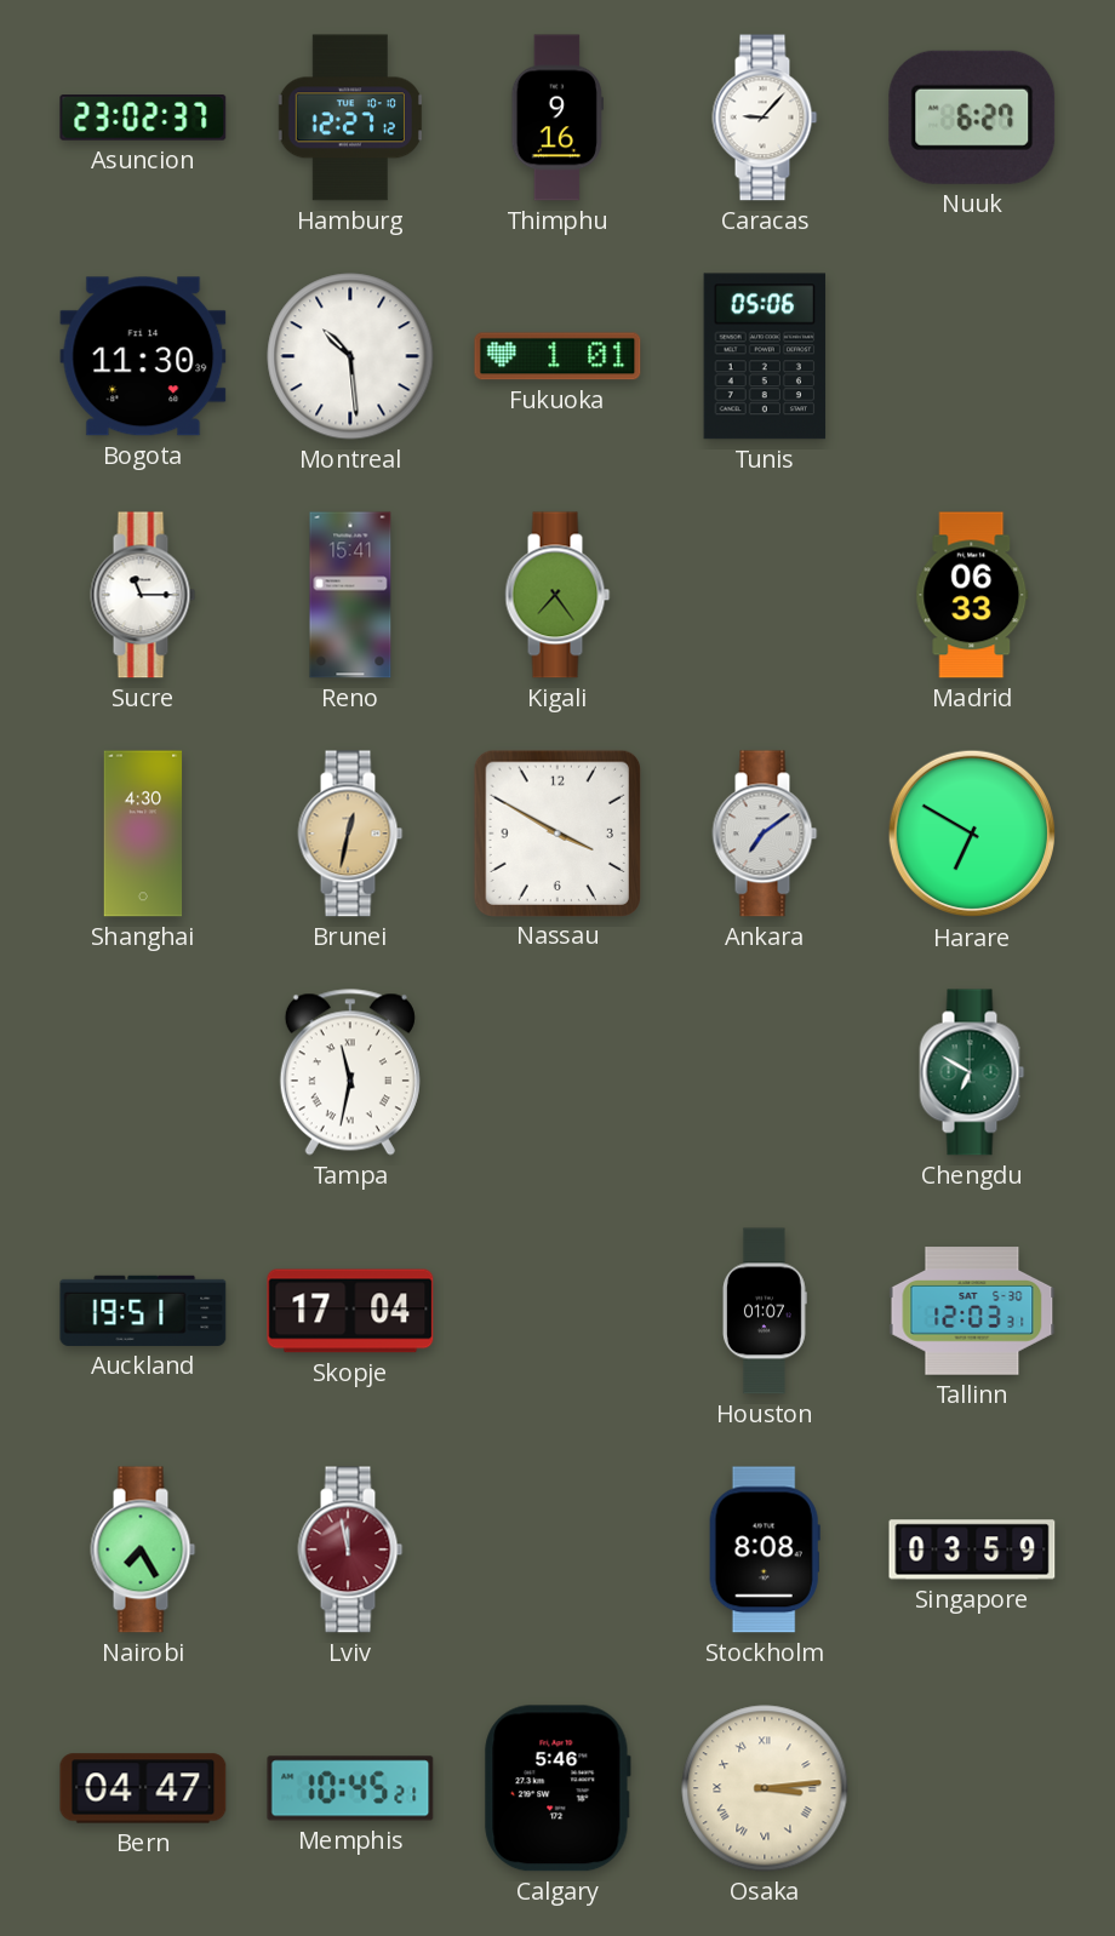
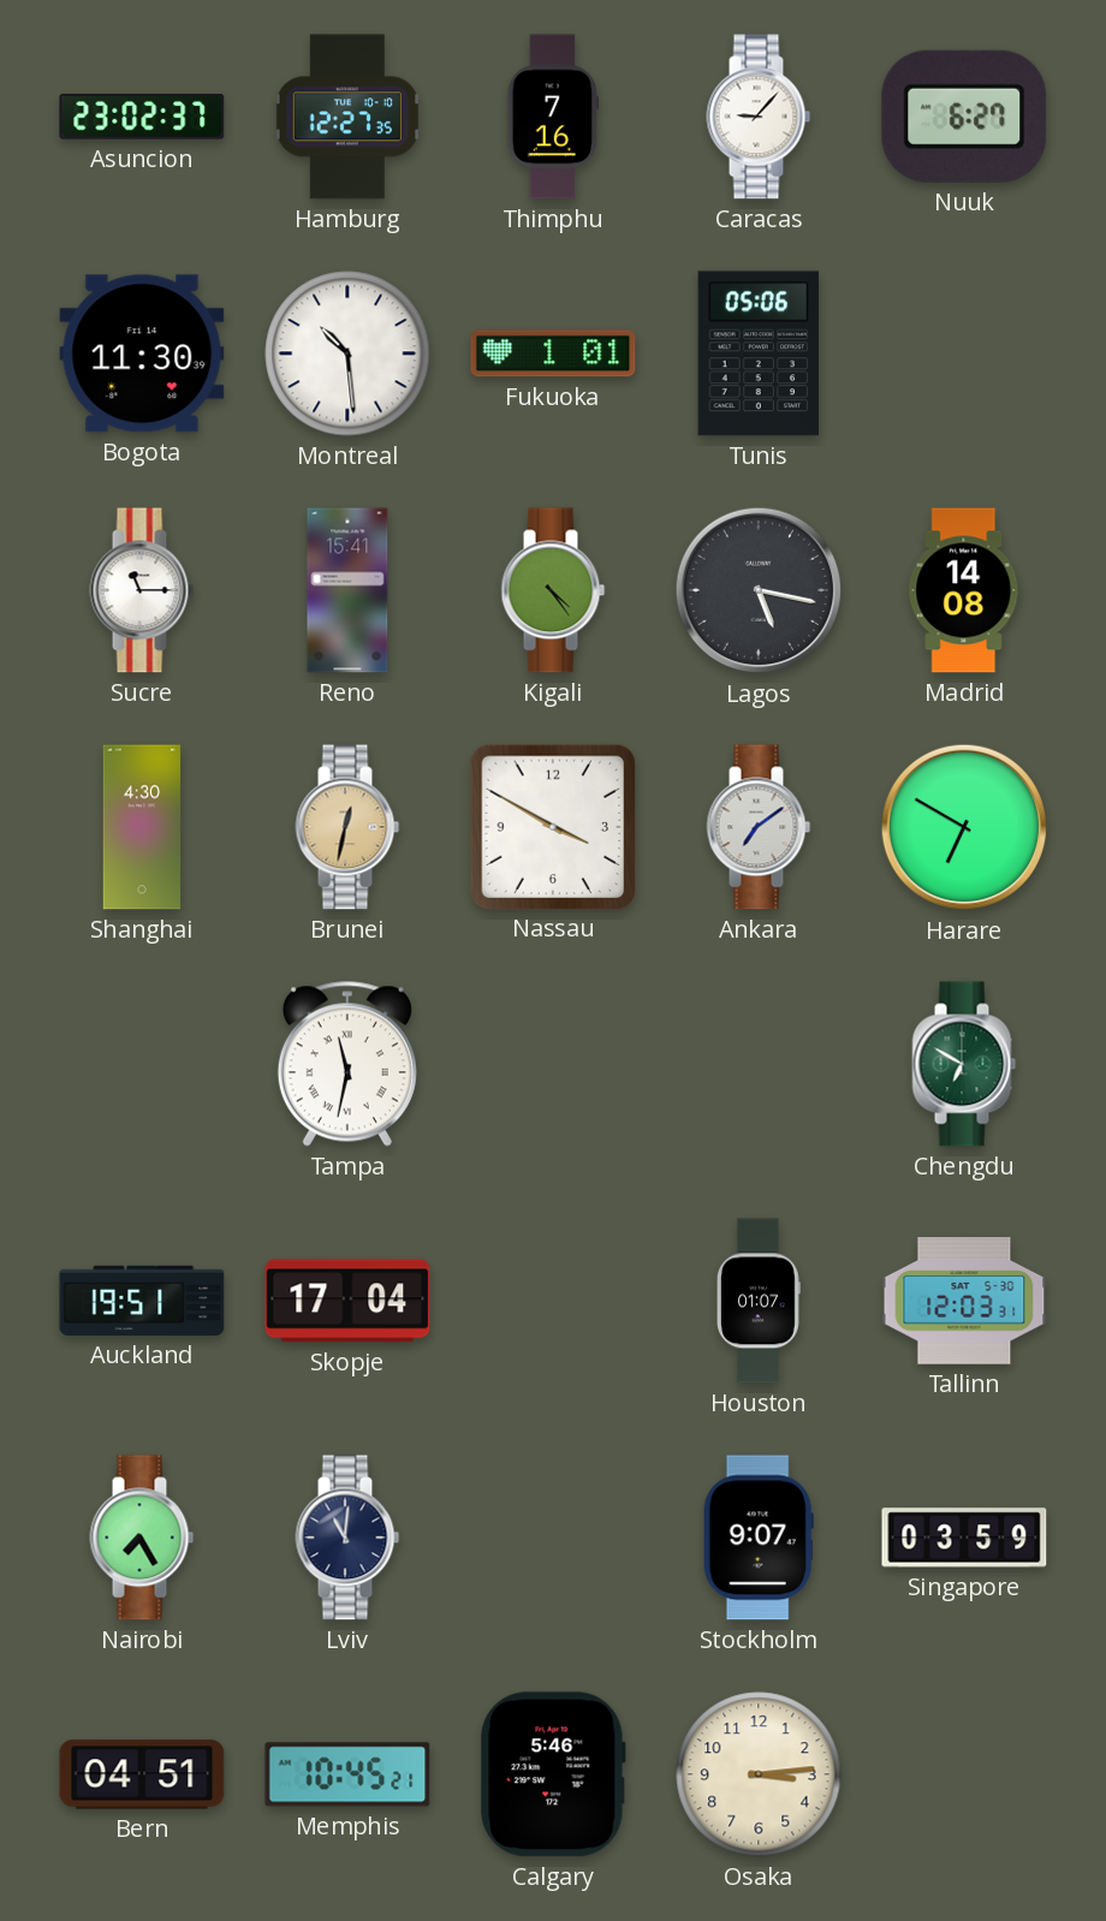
Hamburg: 12:27:12 -> 12:27:35 (347, 117)
Thimphu: 9:16 -> 7:16 (553, 117)
Kigali: 7:24 -> 4:24 (553, 590)
Lagos: none -> 5:17 (759, 590)
Madrid: 06:33 -> 14:08 (964, 590)
Lviv: 11:58 -> 11:01 (347, 1538)
Lviv dial: burgundy -> navy (347, 1538)
Stockholm: 8:08 -> 9:07 (759, 1538)
Bern: 04:47 -> 04:51 (142, 1774)
Osaka numerals: Roman -> Arabic (759, 1774)
